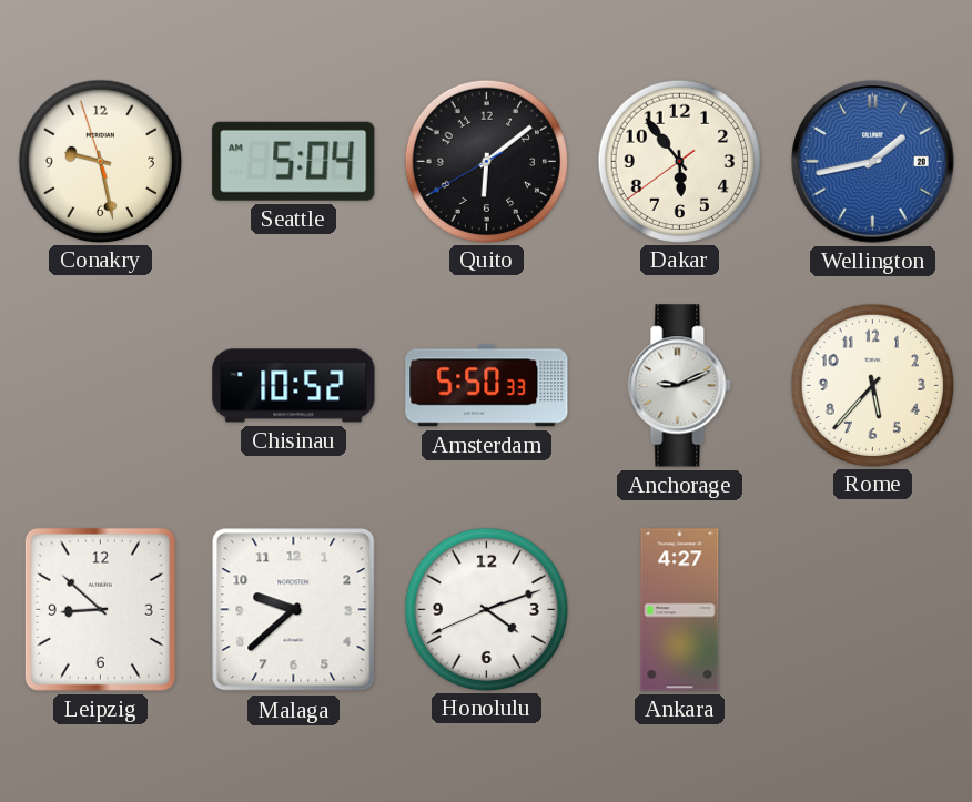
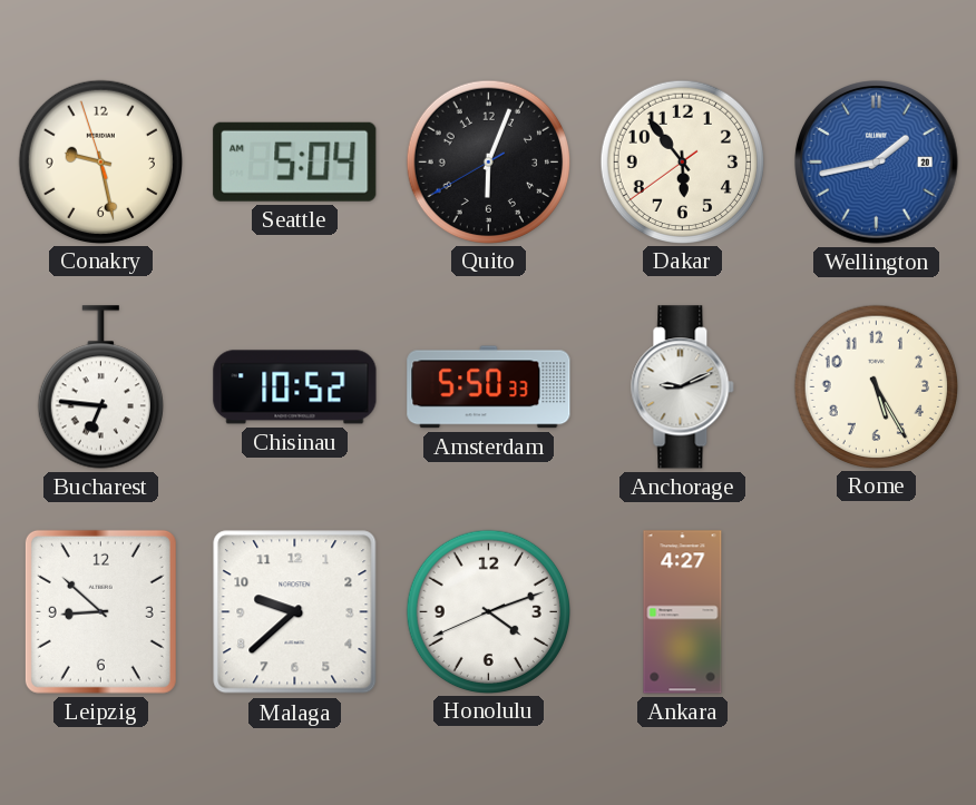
Quito: 6:08 -> 6:03 (488, 161)
Bucharest: none -> 6:46 (100, 387)
Rome: 5:37 -> 5:25 (876, 386)
